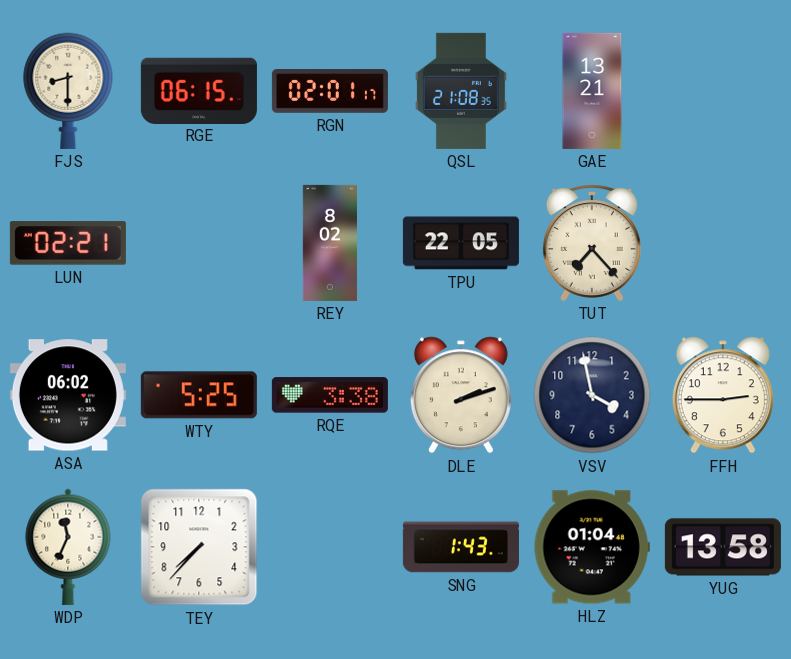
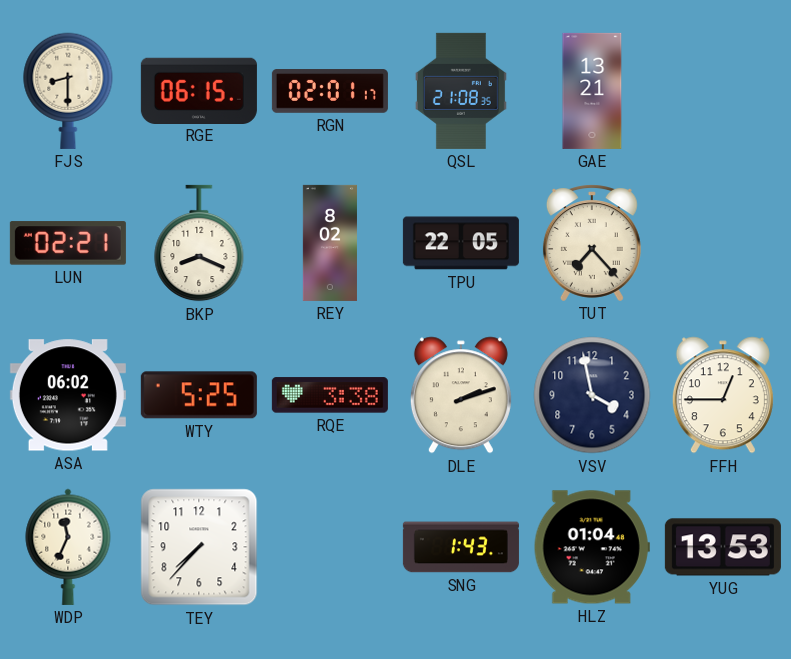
BKP: none -> 8:19 (199, 243)
FFH: 2:45 -> 12:45 (723, 395)
YUG: 13:58 -> 13:53 (723, 547)
